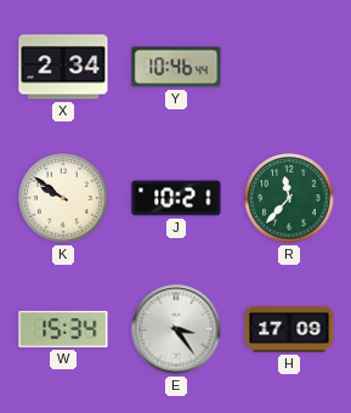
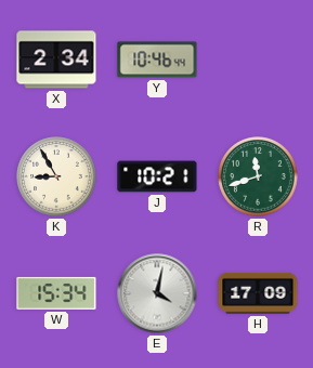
K: 9:51 -> 8:55 (56, 176)
R: 11:37 -> 11:42 (258, 176)
E: 3:24 -> 4:02 (157, 293)
